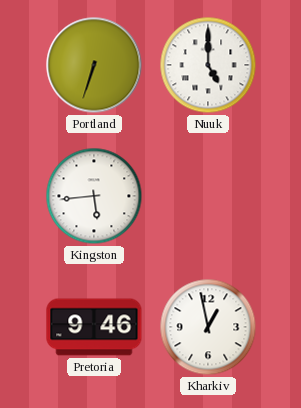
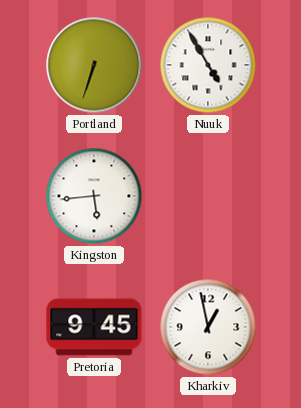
Nuuk: 5:00 -> 4:55 (208, 65)
Pretoria: 9:46 -> 9:45 (94, 327)
